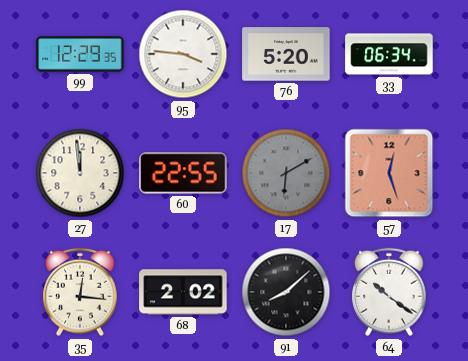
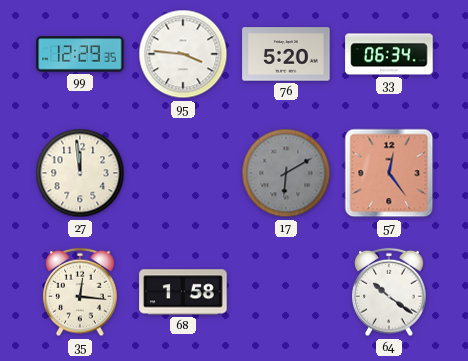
60: 22:55 -> none (183, 173)
57: 12:27 -> 12:24 (389, 173)
68: 2:02 -> 1:58 (183, 292)
91: 8:08 -> none (286, 292)
